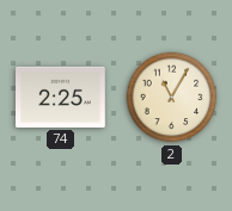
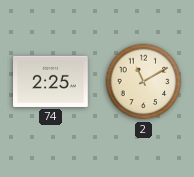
2: 11:05 -> 11:10 (144, 82)
